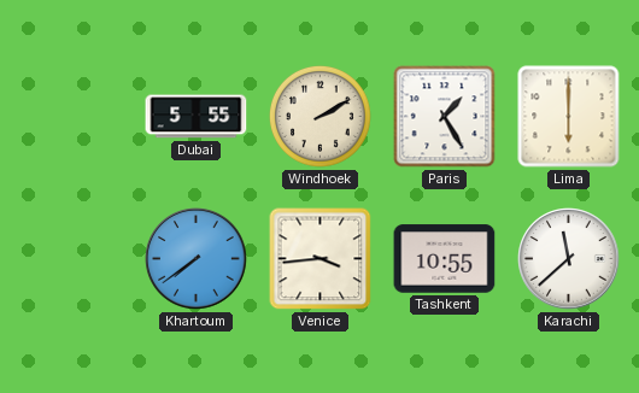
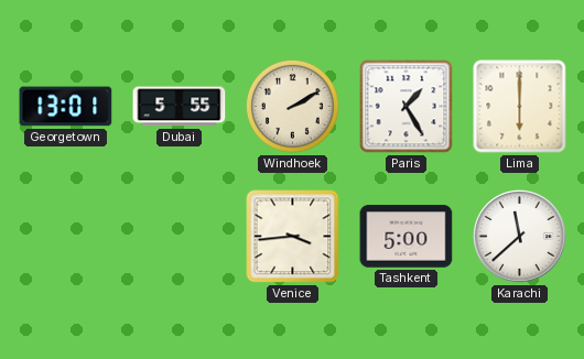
Georgetown: none -> 13:01 (66, 107)
Khartoum: 7:39 -> none (197, 259)
Tashkent: 10:55 -> 5:00 (407, 237)
